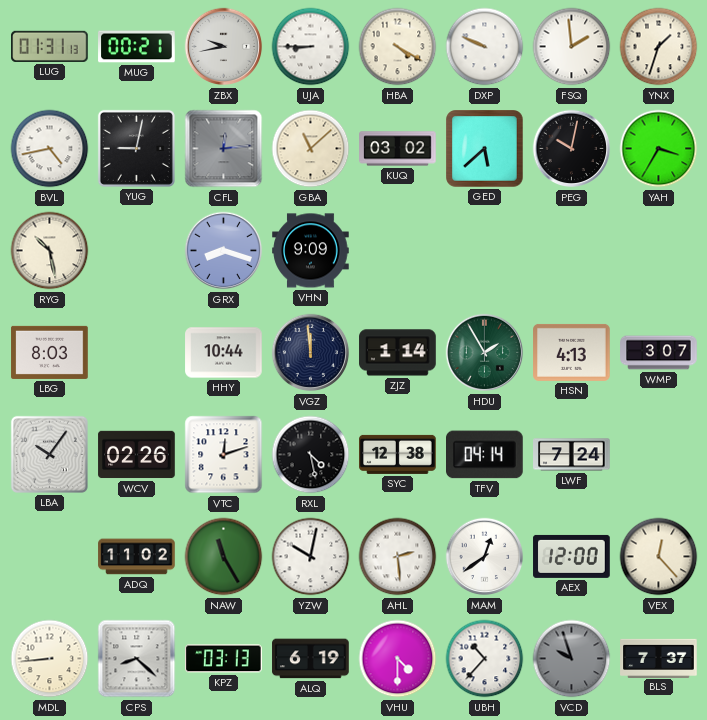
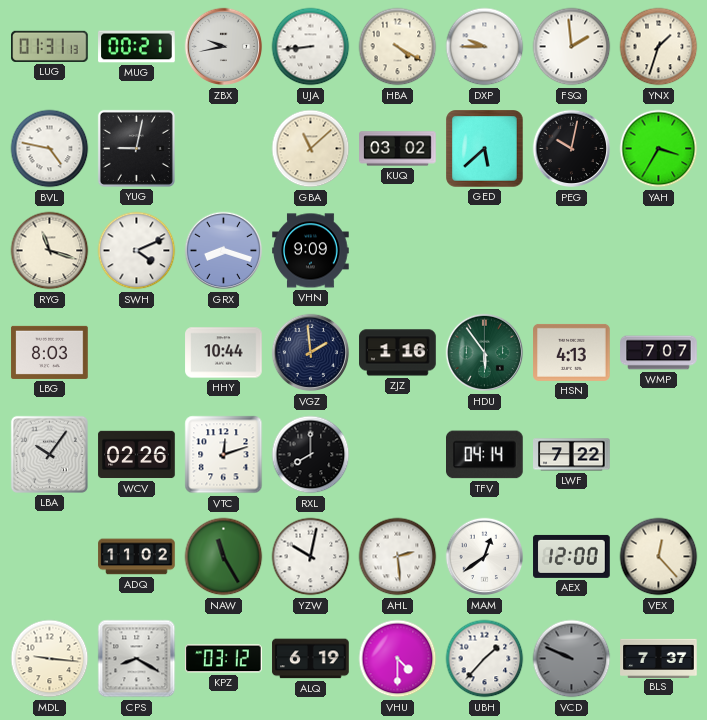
UJA: 8:45 -> 8:44 (311, 47)
DXP: 9:49 -> 9:45 (485, 47)
BVL: 4:43 -> 4:47 (50, 149)
CFL: 12:14 -> none (224, 149)
RYG: 10:28 -> 11:18 (50, 251)
SWH: none -> 4:11 (137, 251)
VGZ: 11:59 -> 1:59 (311, 353)
ZJZ: 1:14 -> 1:16 (398, 353)
HDU: 1:55 -> 5:54 (485, 353)
WMP: 3:07 -> 7:07 (659, 353)
RXL: 4:28 -> 8:00 (311, 455)
SYC: 12:38 -> none (398, 454)
LWF: 7:24 -> 7:22 (572, 455)
MDL: 8:44 -> 9:16 (50, 659)
CPS: 8:22 -> 8:20 (137, 659)
KPZ: 03:13 -> 03:12 (224, 659)
UBH: 10:37 -> 1:37 (485, 659)
VCD: 9:57 -> 9:49 (572, 659)
